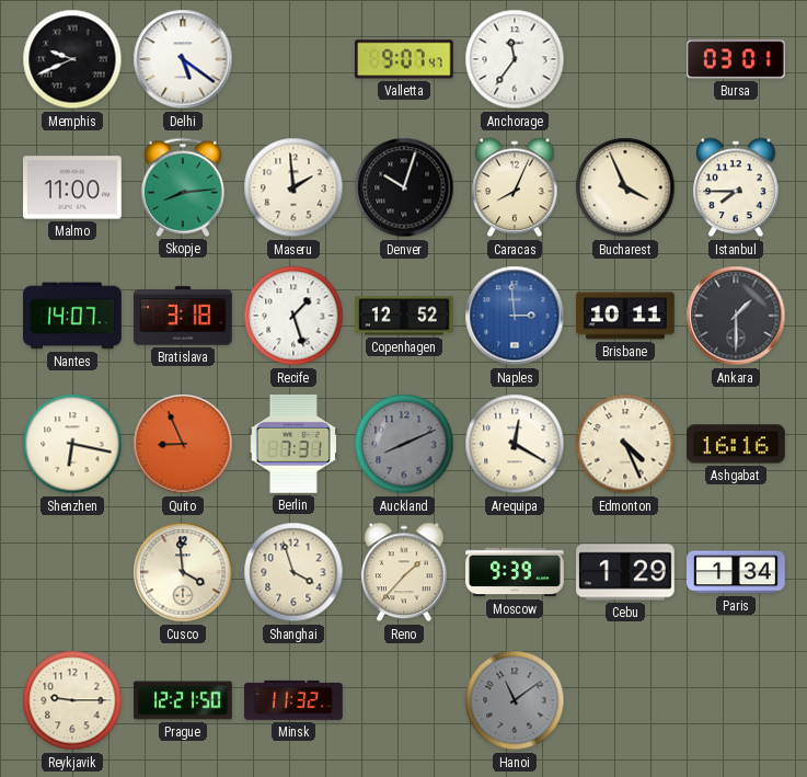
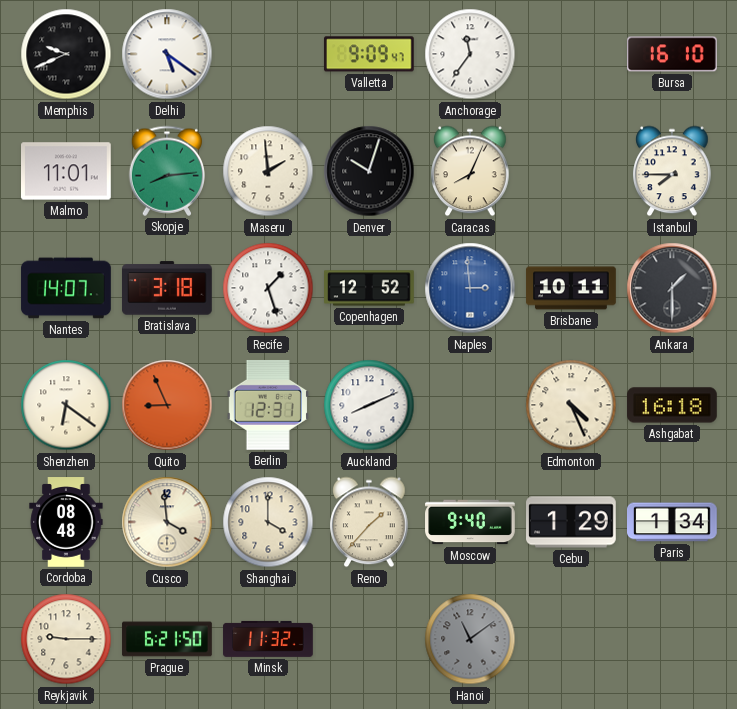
Valletta: 9:07 -> 9:09 (369, 54)
Bursa: 03:01 -> 16:10 (673, 54)
Malmo: 11:00 -> 11:01 (67, 171)
Bucharest: 3:56 -> none (625, 187)
Shenzhen: 6:17 -> 6:21 (66, 405)
Berlin: 7:31 -> 12:31 (268, 405)
Auckland dial: grey -> white (369, 405)
Arequipa: 12:20 -> none (515, 444)
Ashgabat: 16:16 -> 16:18 (673, 405)
Cordoba: none -> 08:48 (66, 522)
Shanghai: 3:57 -> 4:00 (268, 522)
Moscow: 9:39 -> 9:40 (470, 522)
Prague: 12:21 -> 6:21 (167, 639)
